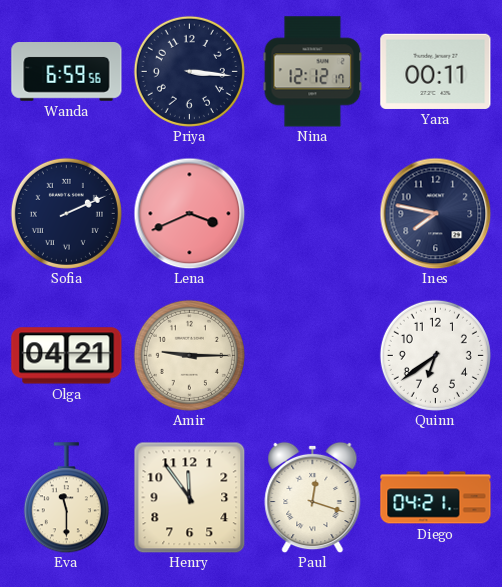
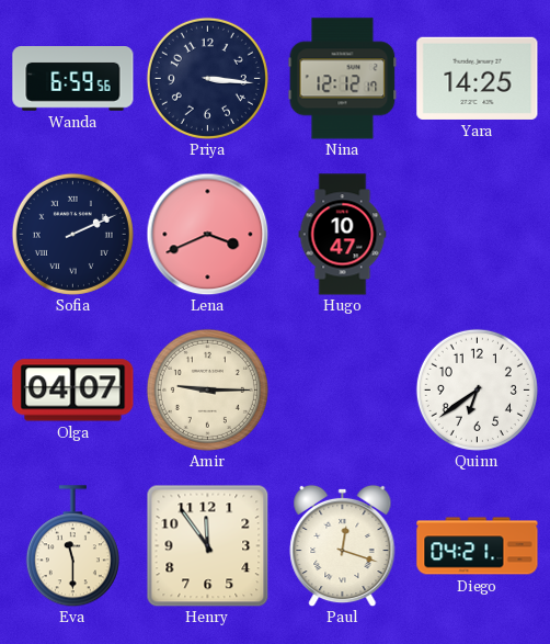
Yara: 00:11 -> 14:25 (478, 78)
Hugo: none -> 10:47 (343, 235)
Ines: 7:47 -> none (435, 213)
Olga: 04:21 -> 04:07 (73, 391)
